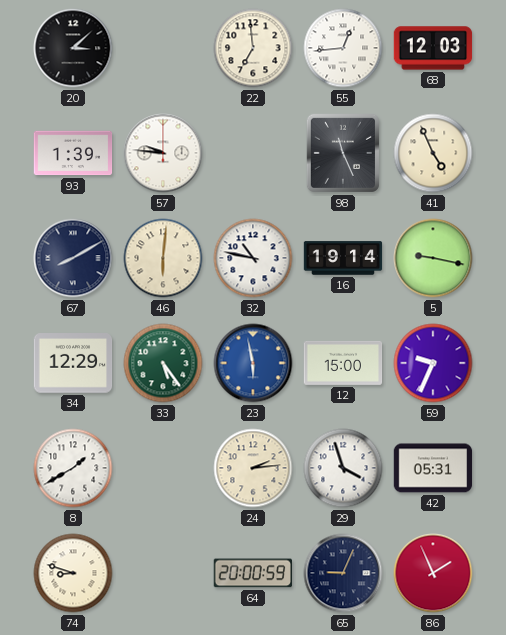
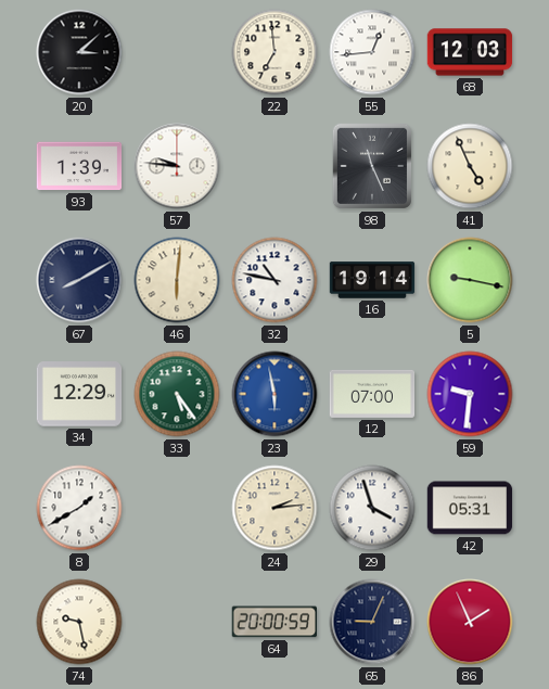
12: 15:00 -> 07:00 (372, 394)
59: 9:34 -> 9:31 (470, 394)
74: 8:48 -> 9:28 (79, 622)
